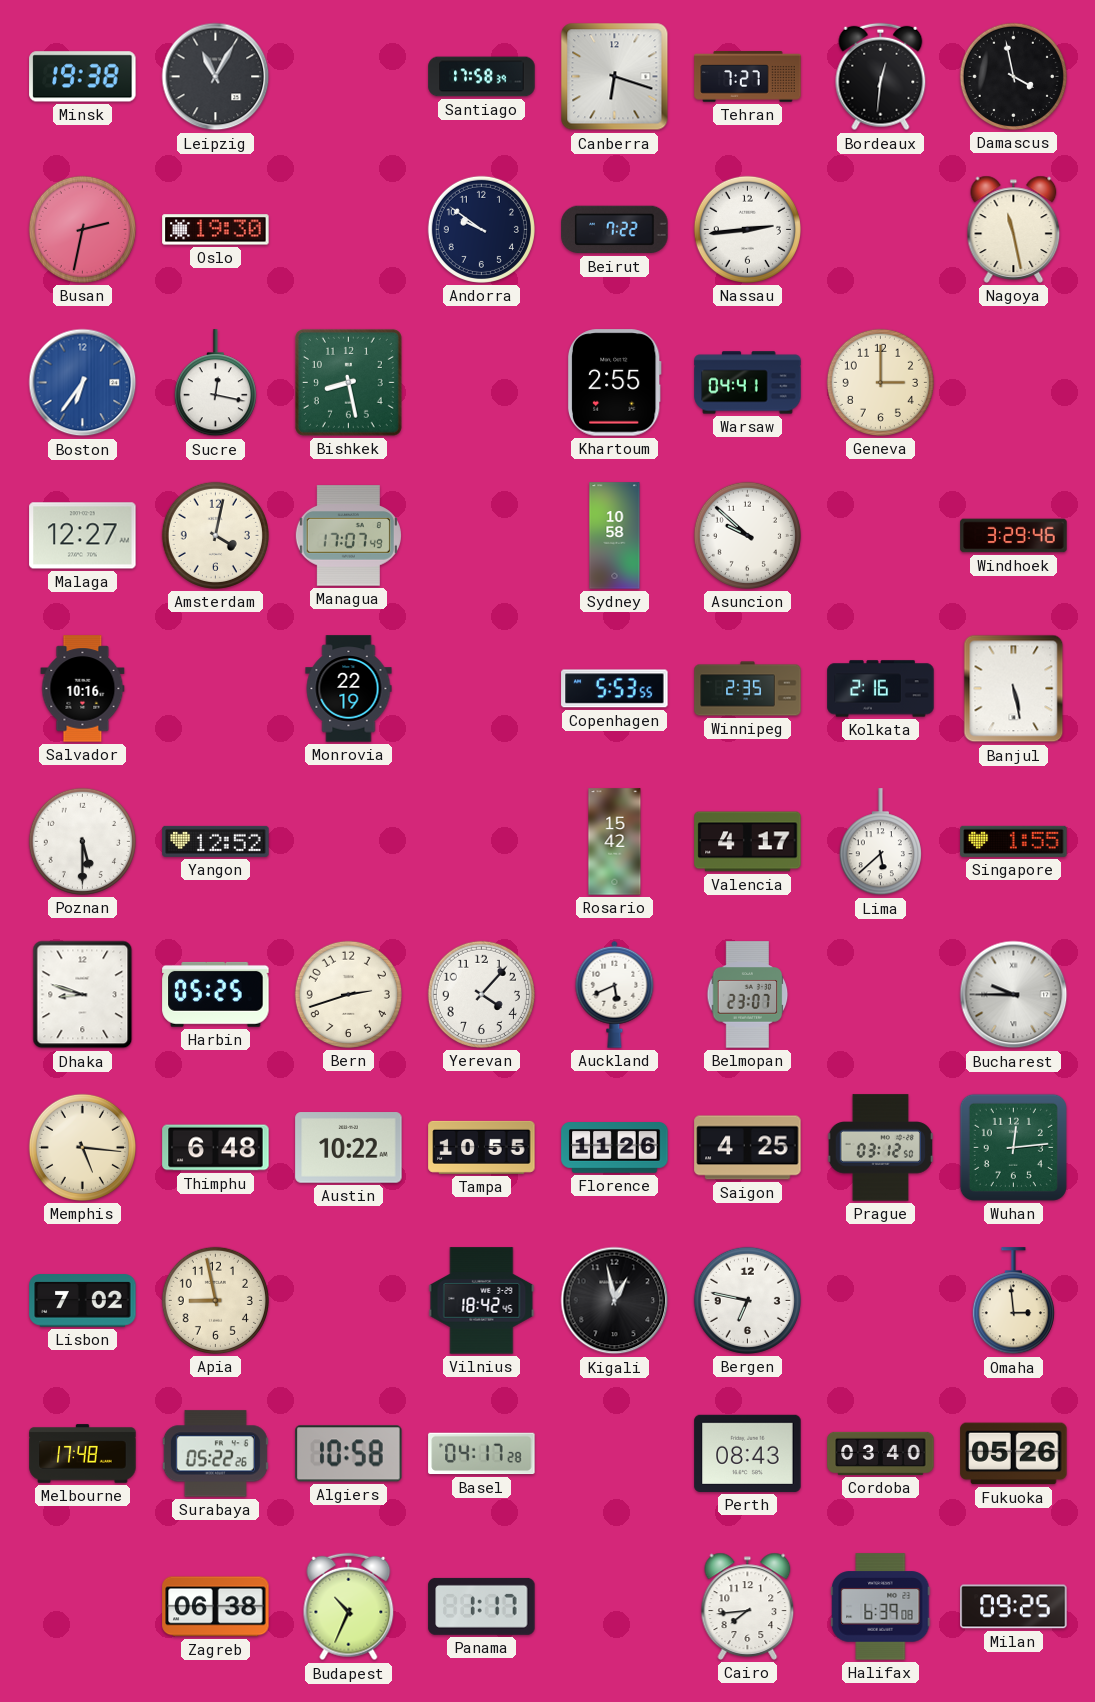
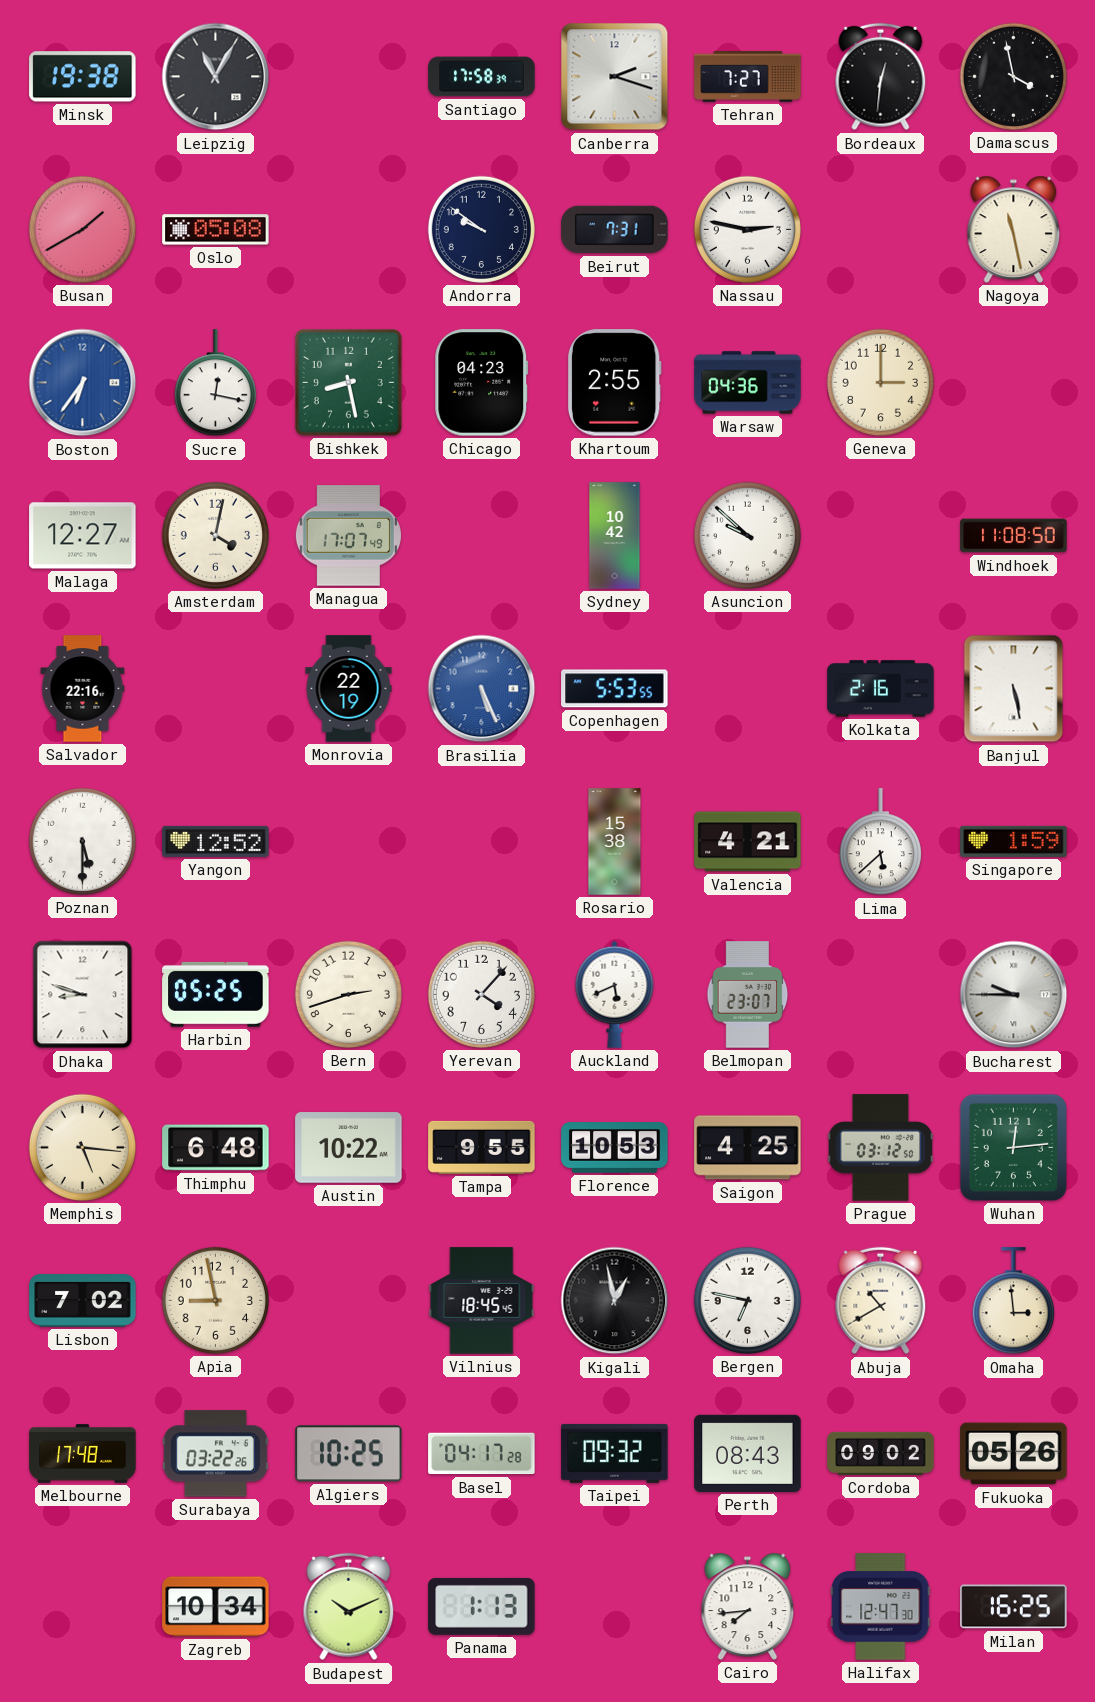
Canberra: 6:18 -> 2:18 (615, 77)
Busan: 2:32 -> 1:40 (82, 229)
Oslo: 19:30 -> 05:08 (216, 230)
Beirut: 7:22 -> 7:31 (615, 230)
Nassau: 2:44 -> 2:47 (747, 229)
Chicago: none -> 04:23 (482, 383)
Warsaw: 04:41 -> 04:36 (748, 383)
Sydney: 10:58 -> 10:42 (615, 536)
Windhoek: 3:29 -> 11:08 (1014, 536)
Salvador: 10:16 -> 22:16 (83, 689)
Brasilia: none -> 5:26 (482, 689)
Winnipeg: 2:35 -> none (748, 689)
Rosario: 15:42 -> 15:38 (615, 842)
Valencia: 4:17 -> 4:21 (748, 842)
Singapore: 1:55 -> 1:59 (1014, 841)
Tampa: 10:55 -> 9:55 (482, 1147)
Florence: 11:26 -> 10:53 (615, 1148)
Vilnius: 18:42 -> 18:45 (482, 1301)
Abuja: none -> 10:40 (881, 1301)
Surabaya: 05:22 -> 03:22 (215, 1454)
Algiers: 10:58 -> 10:25 (349, 1454)
Taipei: none -> 09:32 (615, 1453)
Cordoba: 03:40 -> 09:02 (881, 1453)
Zagreb: 06:38 -> 10:34 (216, 1607)
Budapest: 10:34 -> 10:11 (349, 1607)
Panama: 1:17 -> 1:13 (482, 1606)
Halifax: 6:39 -> 12:47 (881, 1607)
Milan: 09:25 -> 16:25 (1014, 1607)
